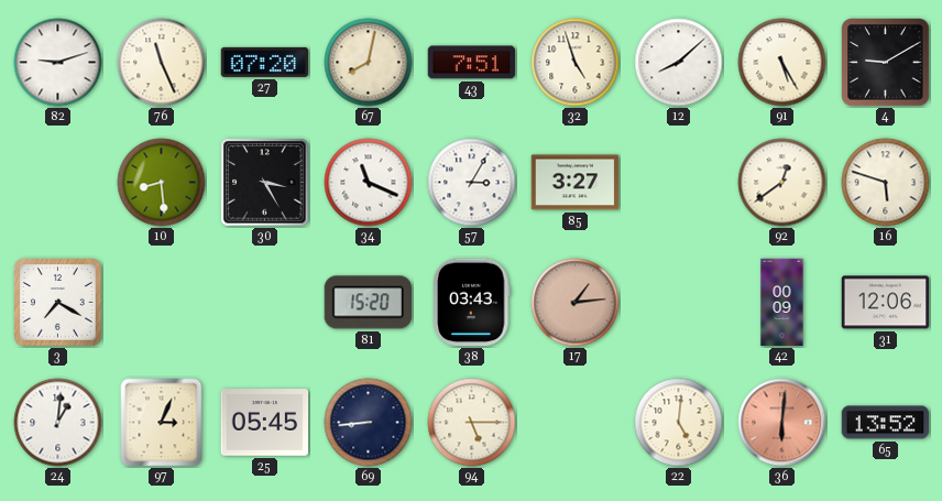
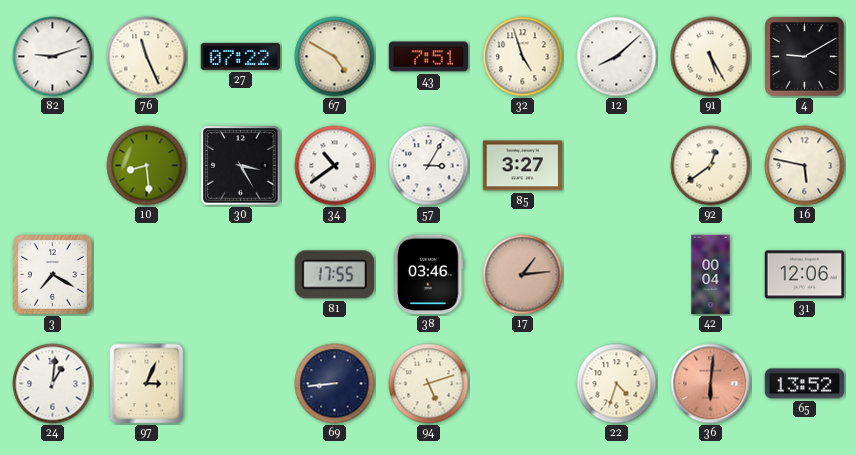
27: 07:20 -> 07:22 (241, 56)
67: 8:02 -> 4:50 (335, 57)
34: 11:19 -> 10:39 (335, 166)
16: 5:48 -> 5:47 (805, 166)
81: 15:20 -> 17:55 (334, 275)
38: 03:43 -> 03:46 (429, 275)
42: 00:09 -> 00:04 (711, 275)
25: 05:45 -> none (265, 423)
94: 5:15 -> 5:12 (429, 384)
22: 5:01 -> 4:33 (617, 384)
